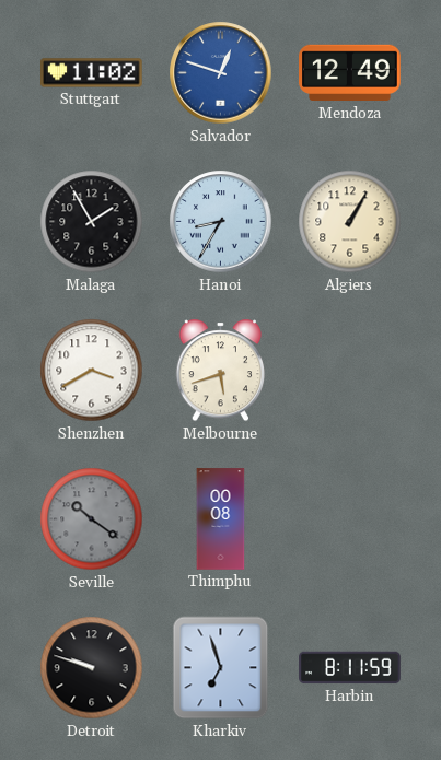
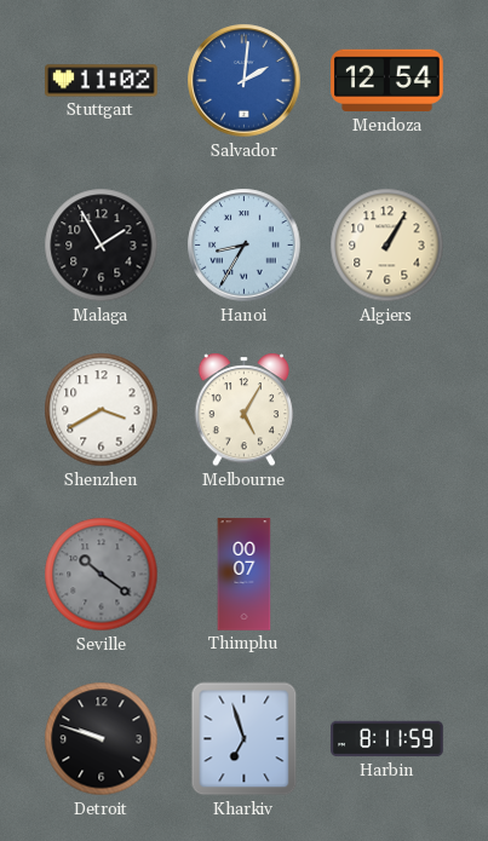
Salvador: 12:48 -> 2:01 (245, 81)
Mendoza: 12:49 -> 12:54 (387, 81)
Melbourne: 5:42 -> 5:05 (245, 410)
Thimphu: 00:08 -> 00:07 (245, 575)
